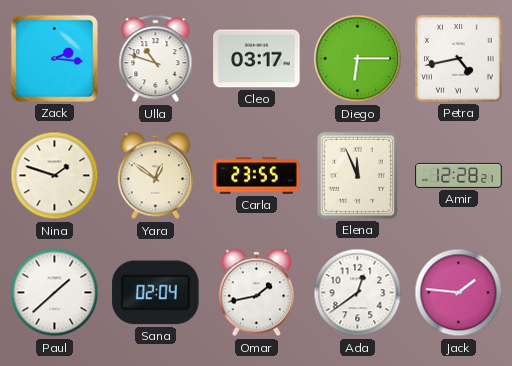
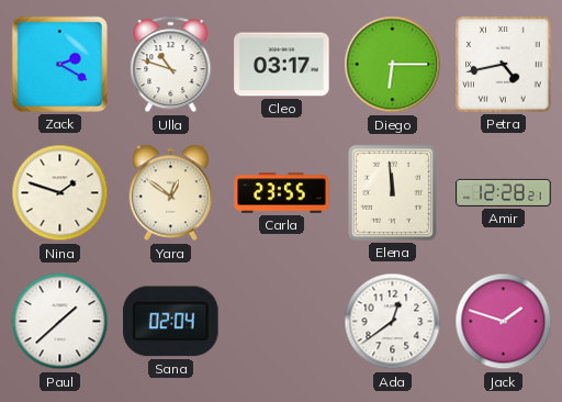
Zack: 2:16 -> 2:20 (59, 64)
Elena: 11:56 -> 11:59 (392, 192)
Omar: 1:43 -> none (256, 293)
Jack: 1:46 -> 1:48 (504, 322)
